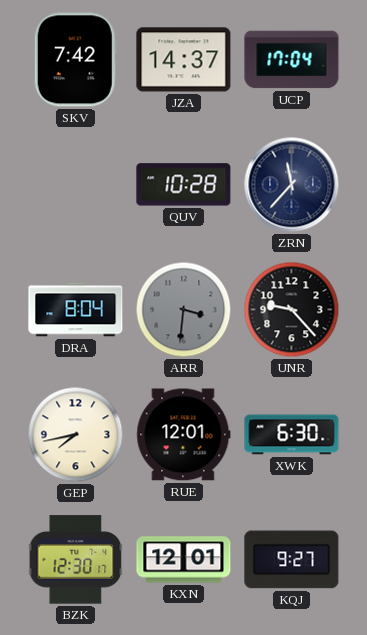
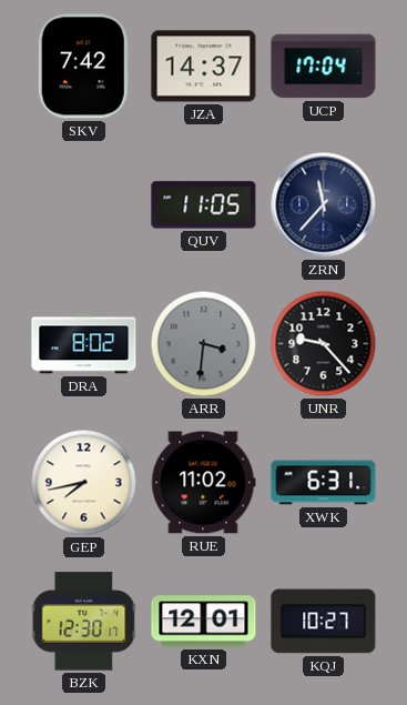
QUV: 10:28 -> 11:05 (204, 205)
DRA: 8:04 -> 8:02 (84, 344)
RUE: 12:01 -> 11:02 (204, 483)
XWK: 6:30 -> 6:31 (324, 483)
KQJ: 9:27 -> 10:27 (324, 622)
